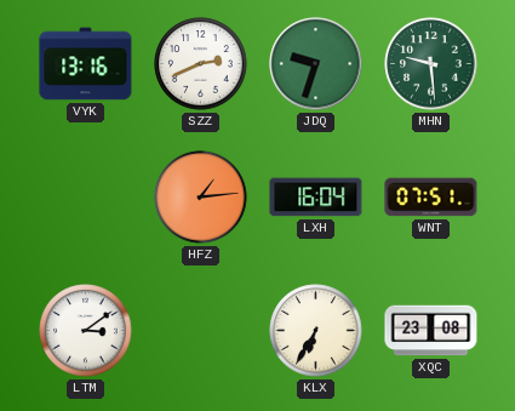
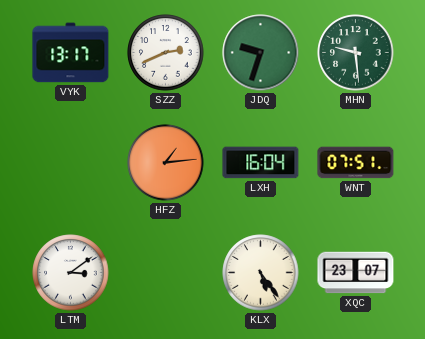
VYK: 13:16 -> 13:17 (71, 53)
KLX: 6:35 -> 5:24 (261, 273)
XQC: 23:08 -> 23:07 (356, 273)
